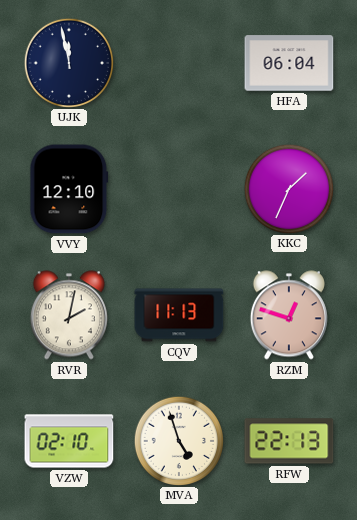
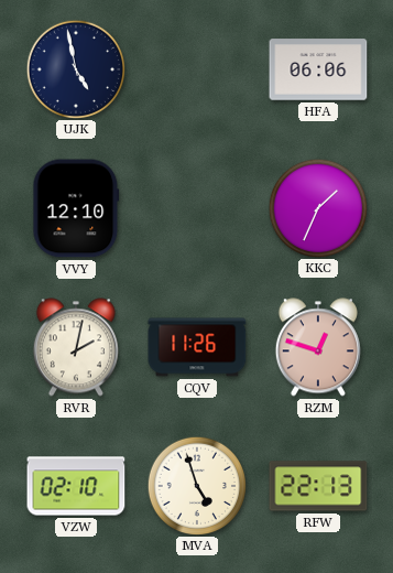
UJK: 11:58 -> 4:58 (75, 68)
HFA: 06:04 -> 06:06 (318, 69)
CQV: 11:13 -> 11:26 (197, 347)
